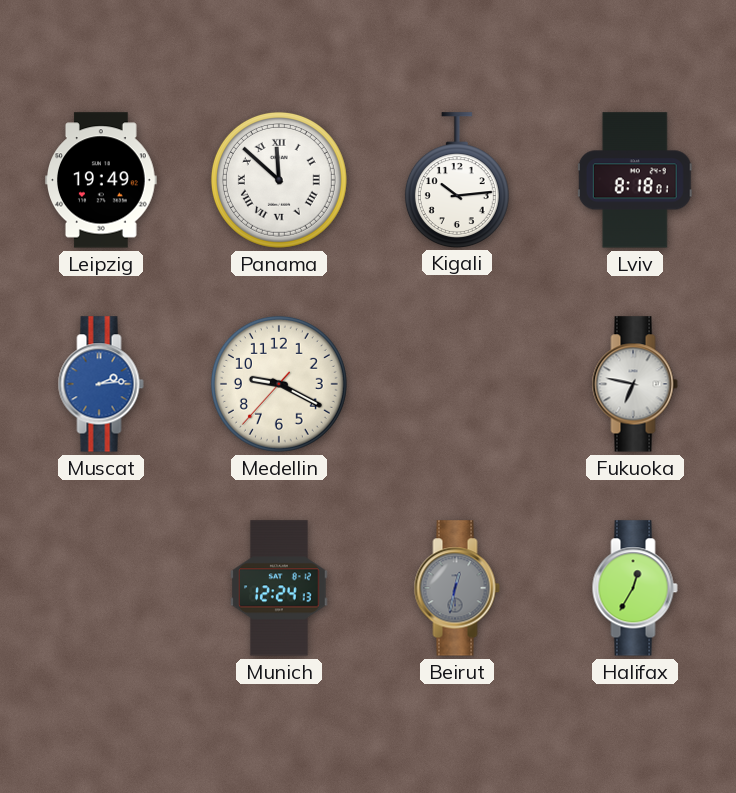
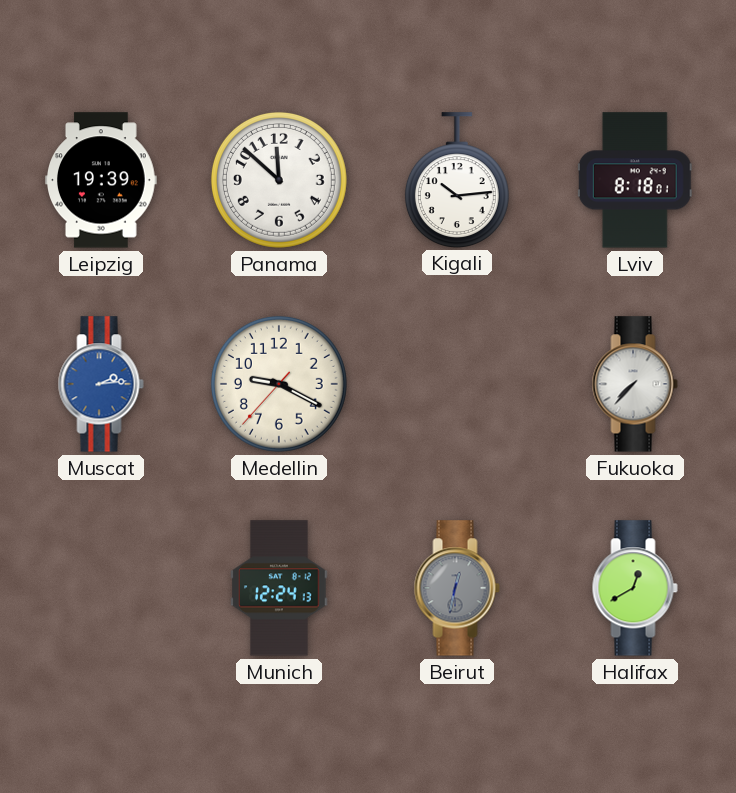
Leipzig: 19:49 -> 19:39 (102, 180)
Panama numerals: Roman -> Arabic (279, 180)
Fukuoka: 6:47 -> 7:37 (635, 384)
Halifax: 12:35 -> 12:40 (635, 588)
